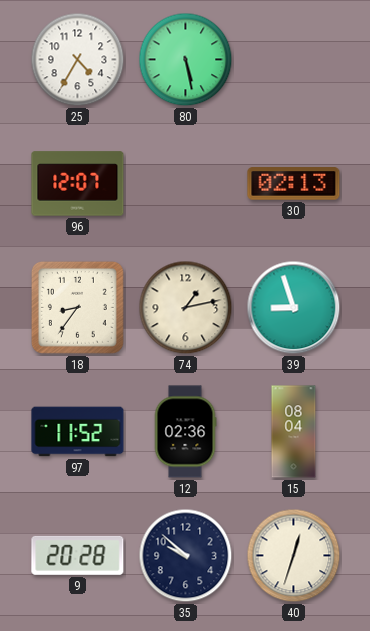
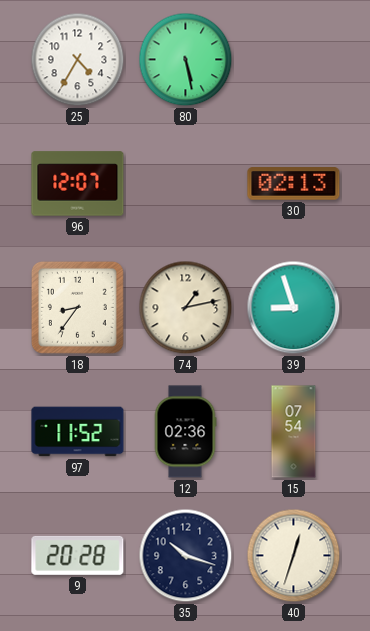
15: 08:04 -> 07:54 (294, 432)
35: 9:52 -> 10:18 (186, 556)
